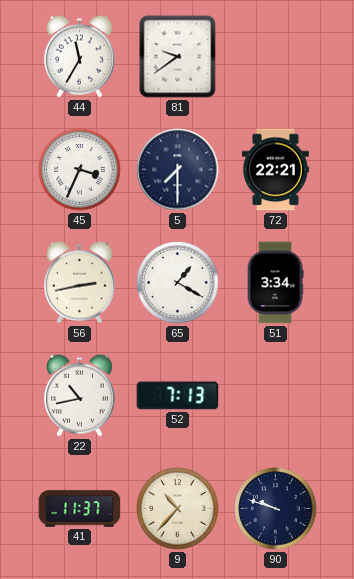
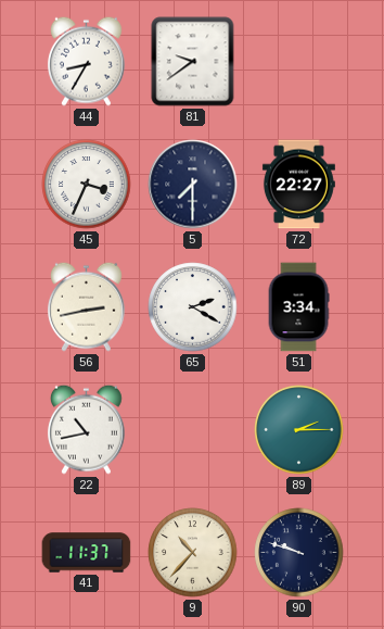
44: 11:35 -> 8:35 (86, 61)
72: 22:21 -> 22:27 (298, 185)
65: 1:20 -> 2:20 (193, 307)
52: 7:13 -> none (178, 396)
89: none -> 2:15 (299, 430)
